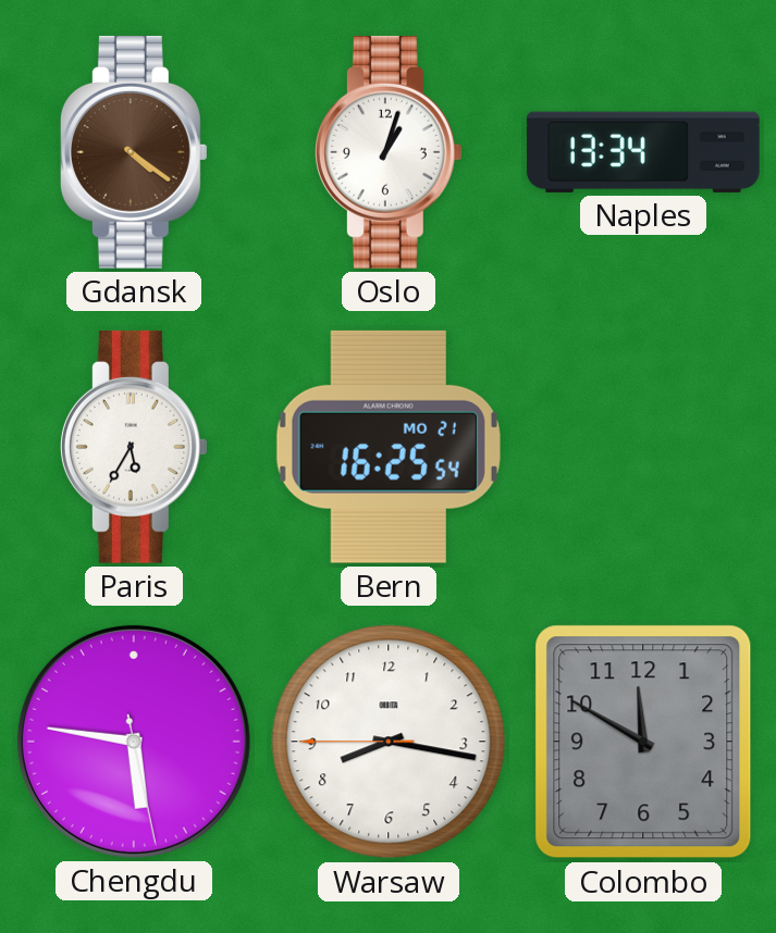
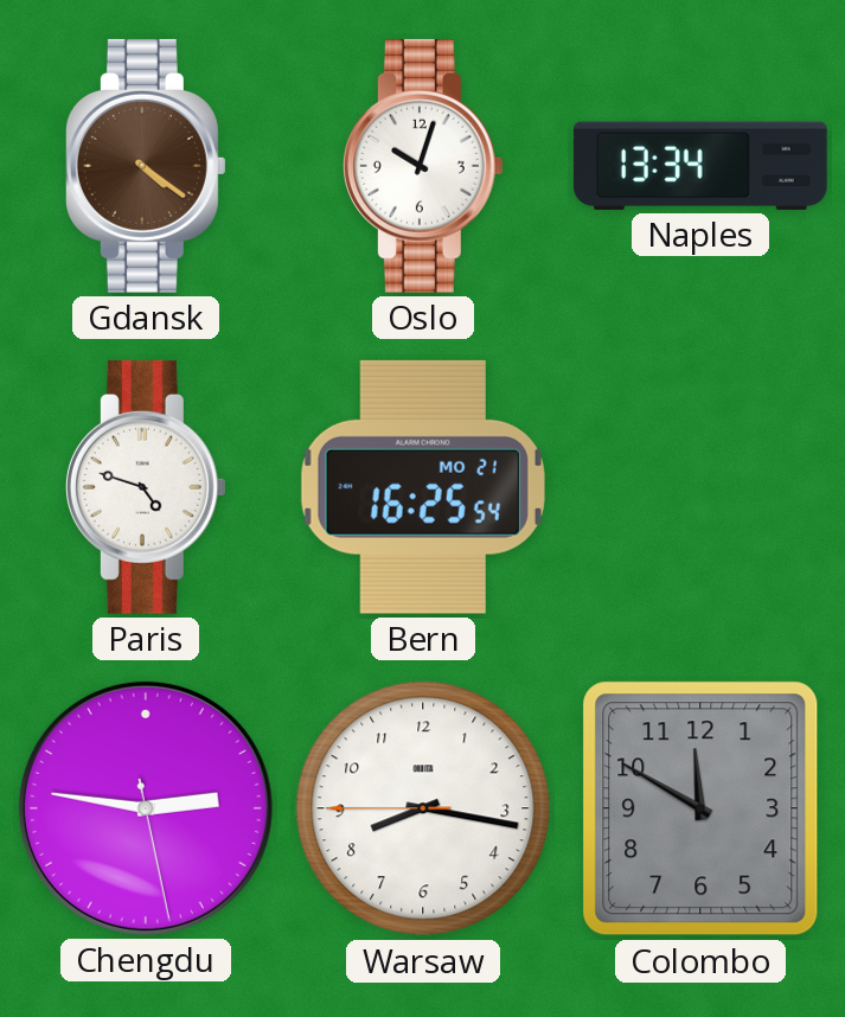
Oslo: 1:03 -> 10:03 (423, 166)
Paris: 5:35 -> 4:48 (146, 487)
Chengdu: 5:46 -> 2:46 (146, 808)
